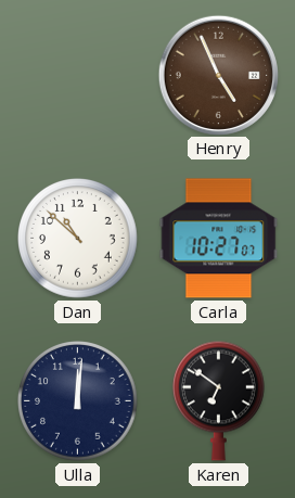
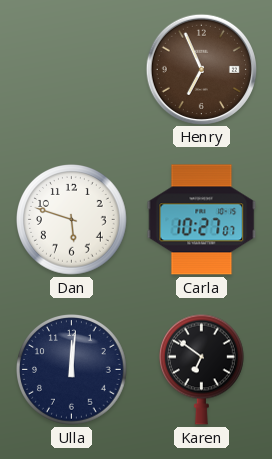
Henry: 4:56 -> 6:56 (201, 69)
Dan: 10:52 -> 5:48 (72, 220)
